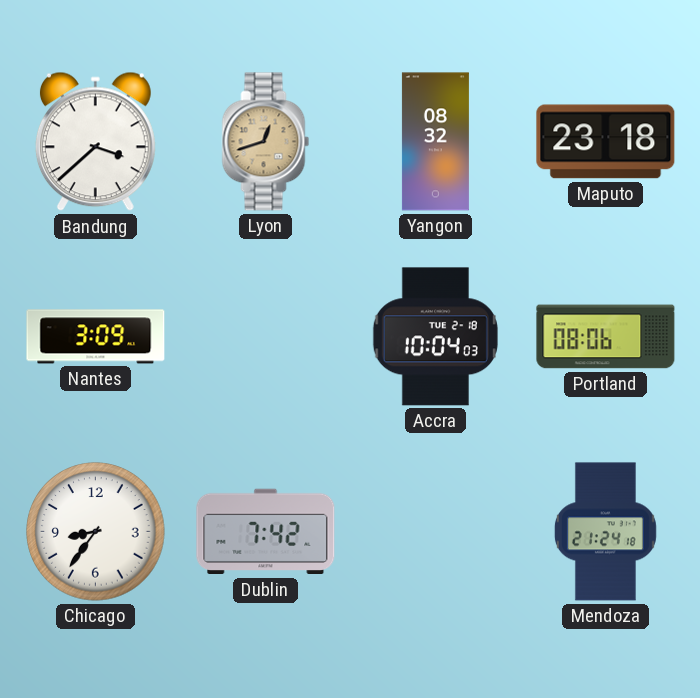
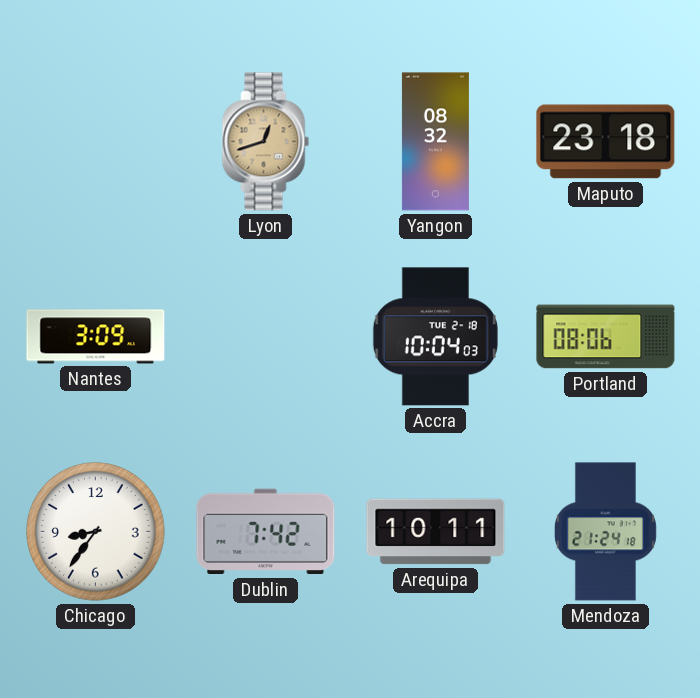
Bandung: 3:38 -> none (95, 142)
Arequipa: none -> 10:11 (436, 532)
